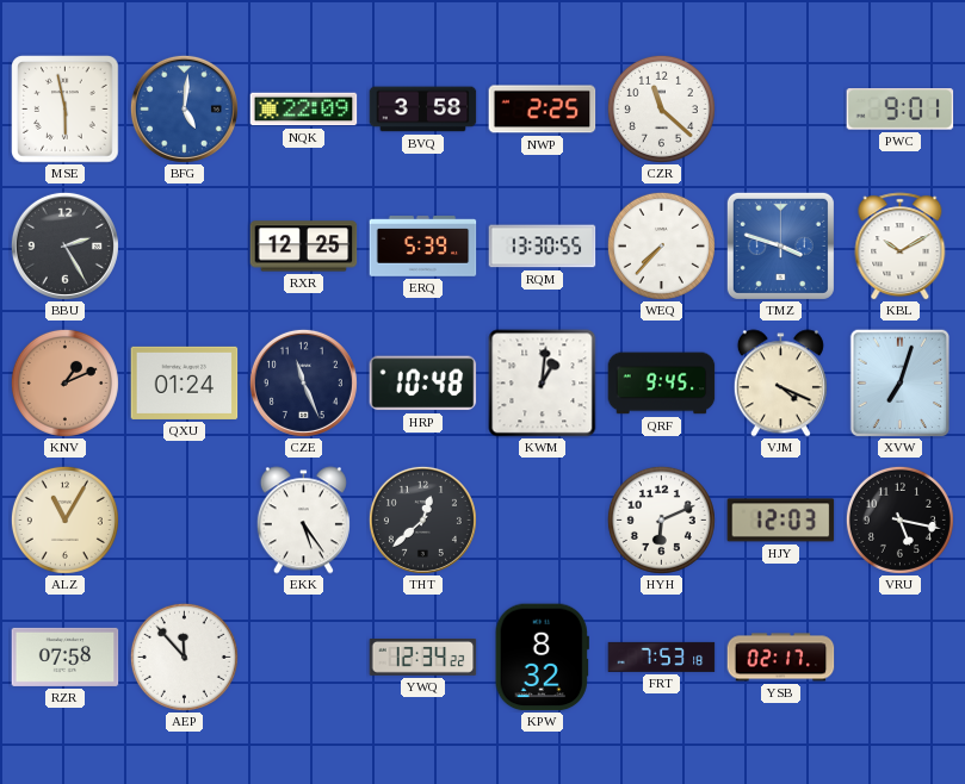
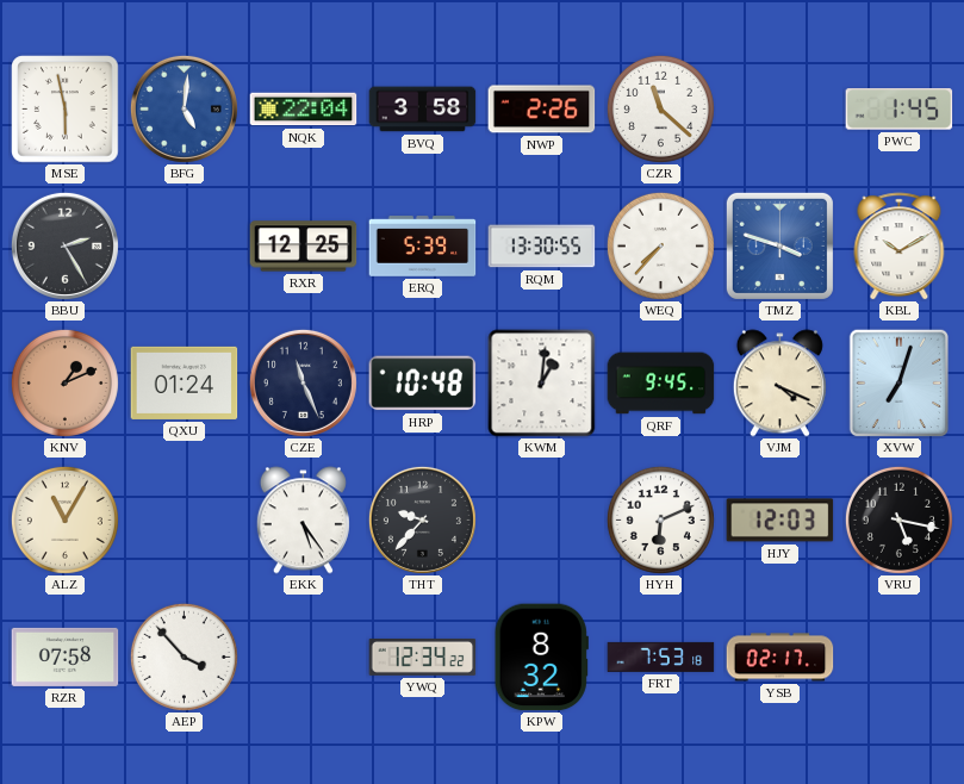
NQK: 22:09 -> 22:04 (304, 110)
NWP: 2:25 -> 2:26 (542, 110)
PWC: 9:01 -> 1:45 (900, 110)
THT: 12:38 -> 9:37 (422, 519)
AEP: 11:53 -> 3:53 (184, 657)
